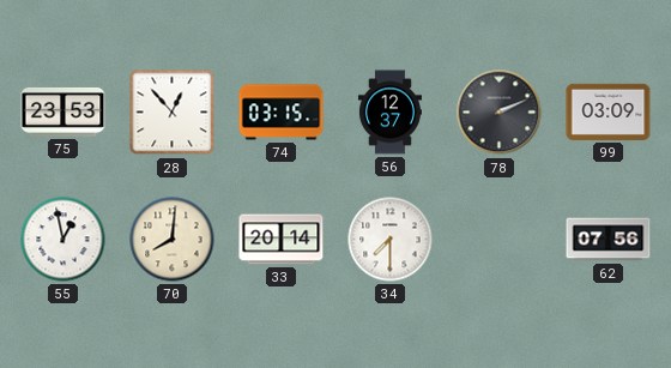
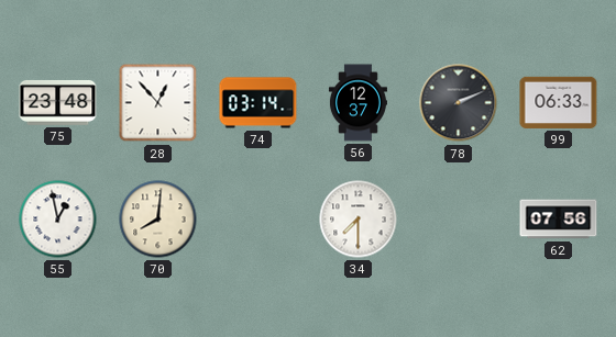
75: 23:53 -> 23:48 (58, 102)
74: 03:15 -> 03:14 (258, 103)
99: 03:09 -> 06:33 (559, 102)
33: 20:14 -> none (282, 240)
